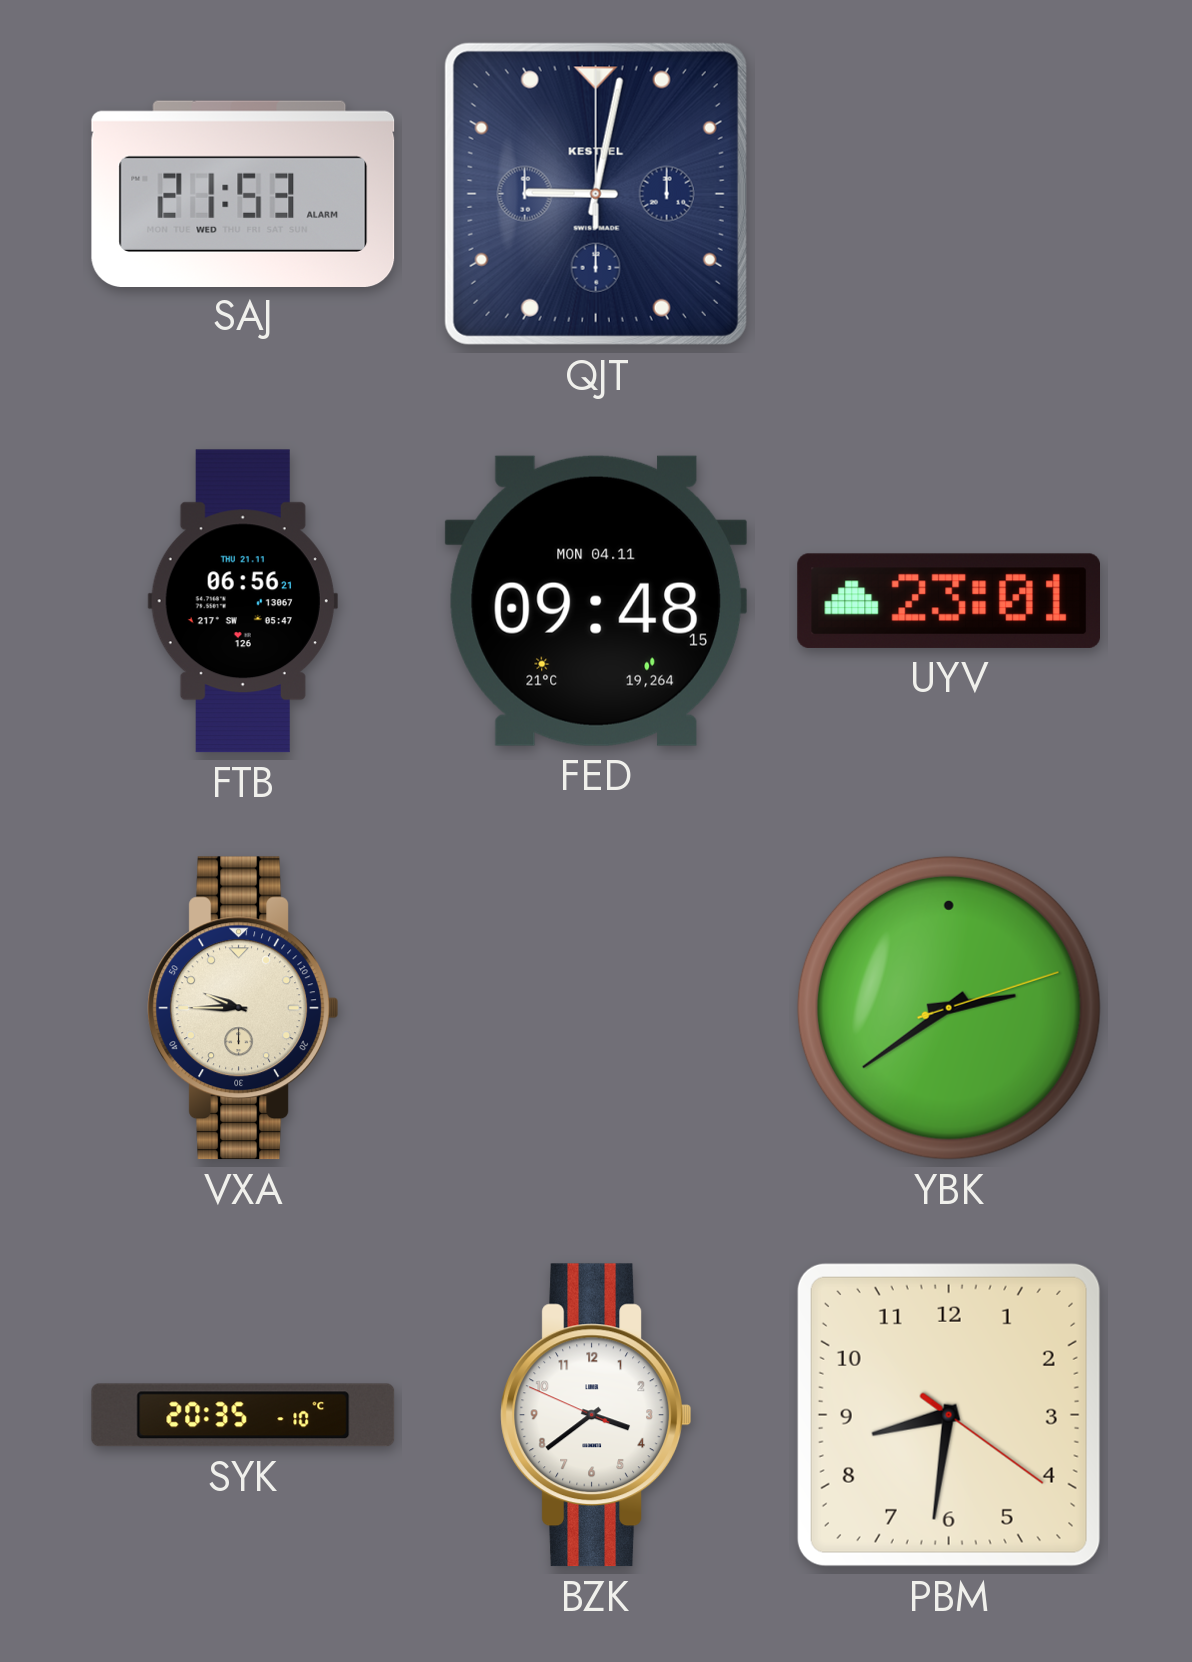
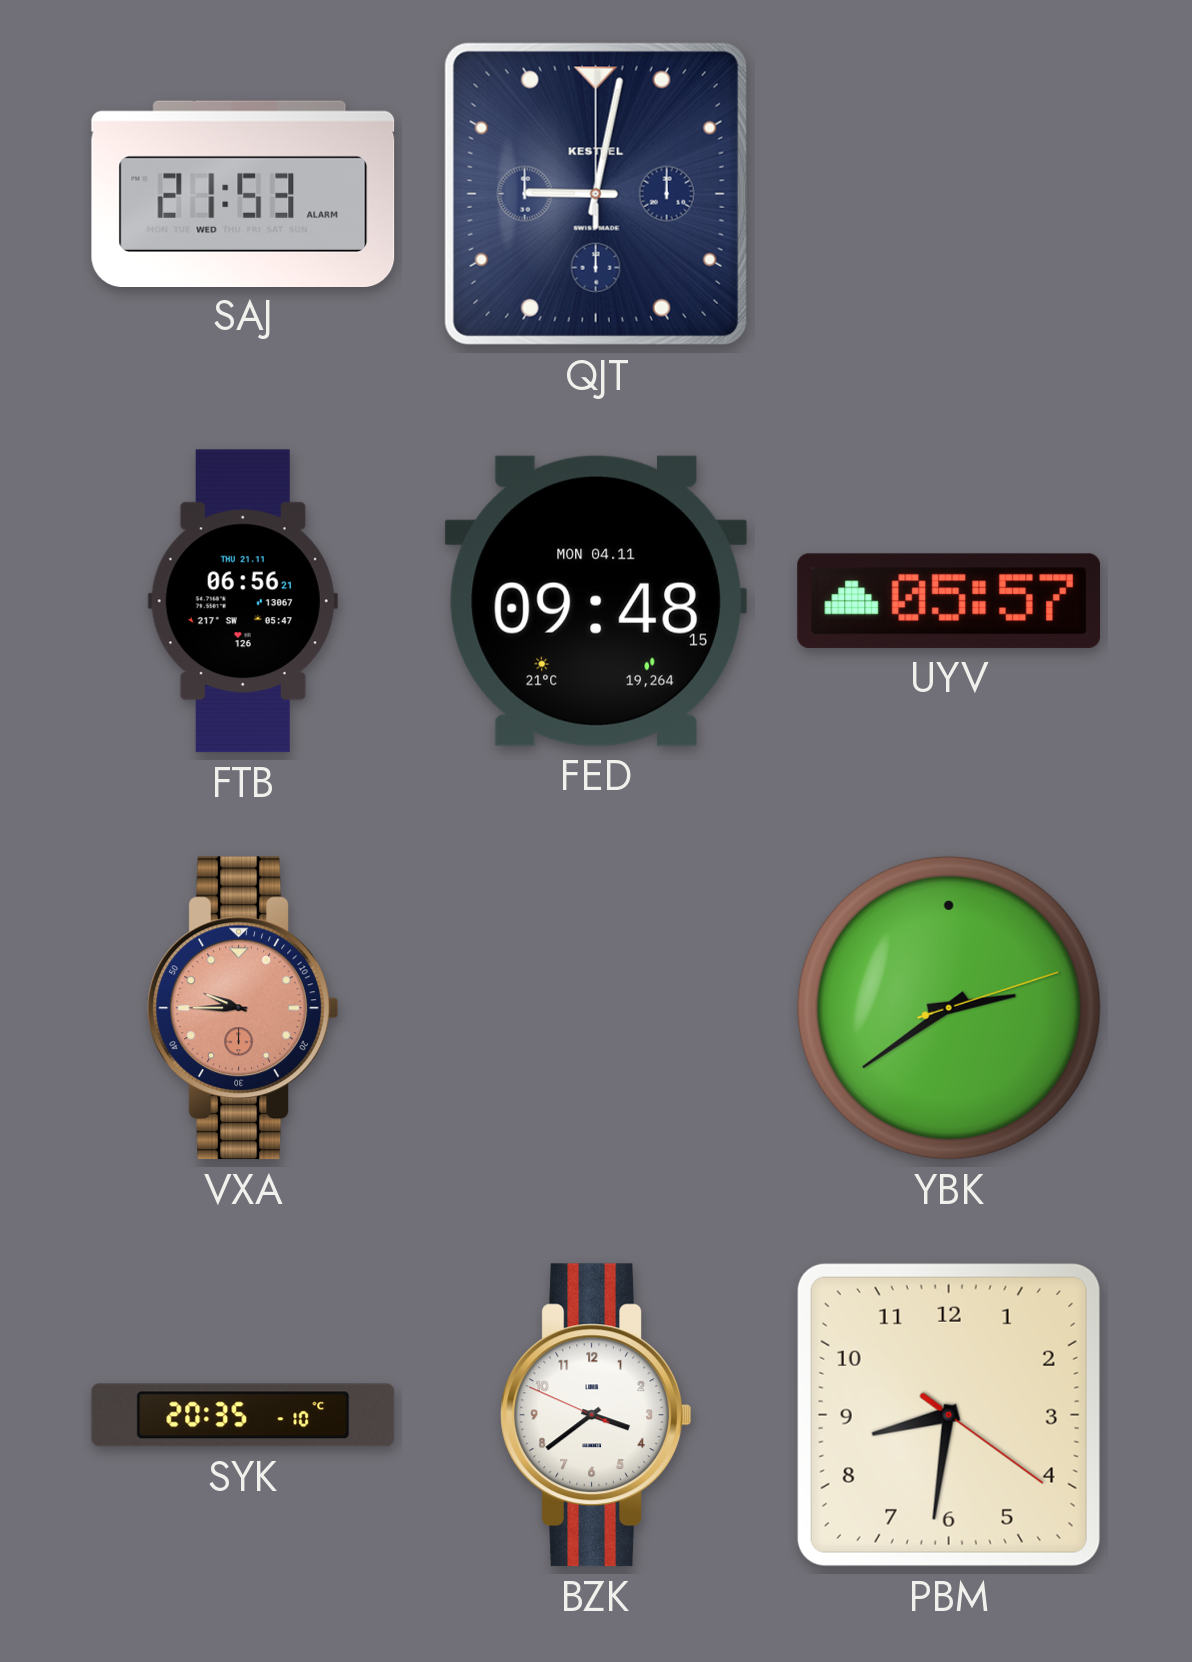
UYV: 23:01 -> 05:57 (948, 601)
VXA dial: cream -> salmon (243, 1008)
